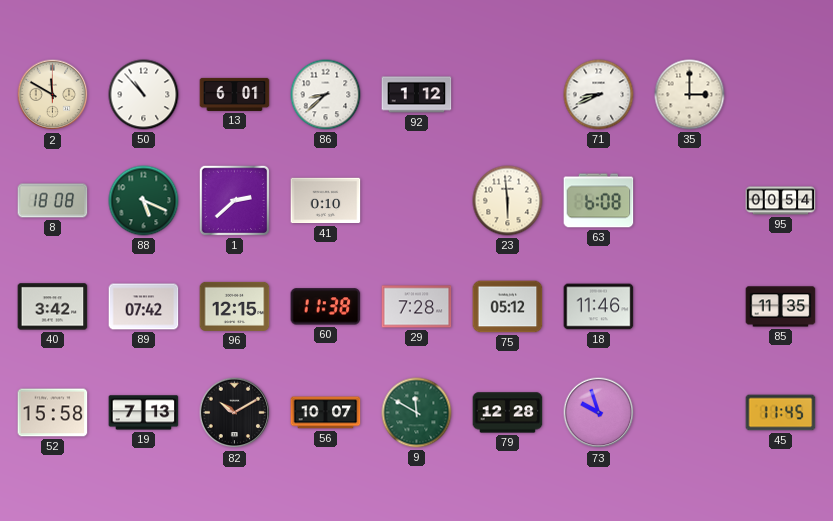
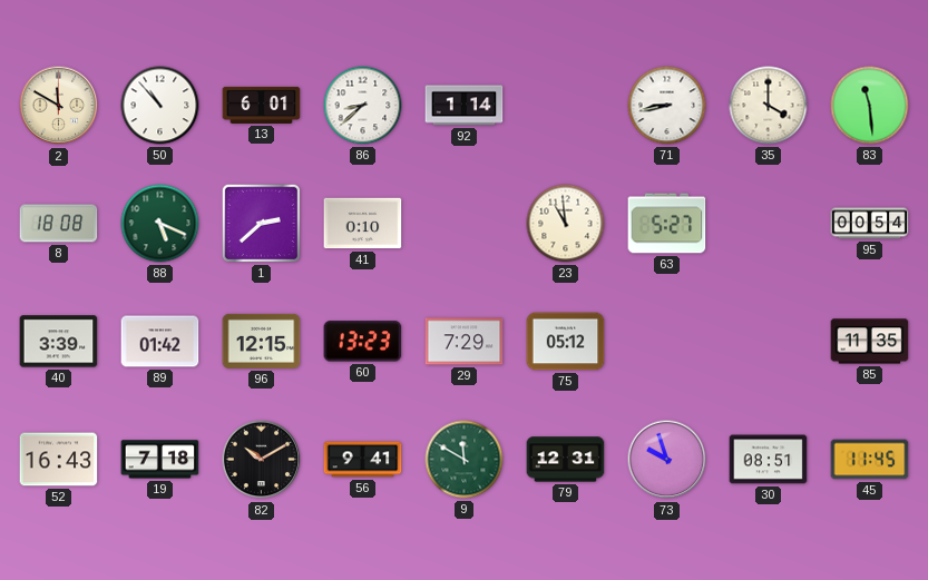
92: 1:12 -> 1:14 (465, 106)
71: 8:41 -> 8:43 (667, 106)
35: 3:00 -> 4:00 (769, 106)
83: none -> 11:29 (870, 106)
23: 5:59 -> 10:59 (566, 224)
63: 6:08 -> 5:27 (667, 224)
40: 3:42 -> 3:39 (59, 342)
89: 07:42 -> 01:42 (160, 342)
60: 11:38 -> 13:23 (363, 342)
29: 7:28 -> 7:29 (465, 342)
18: 11:46 -> none (599, 307)
52: 15:58 -> 16:43 (59, 460)
19: 7:13 -> 7:18 (160, 460)
56: 10:07 -> 9:41 (363, 460)
79: 12:28 -> 12:31 (566, 460)
30: none -> 08:51 (769, 460)
